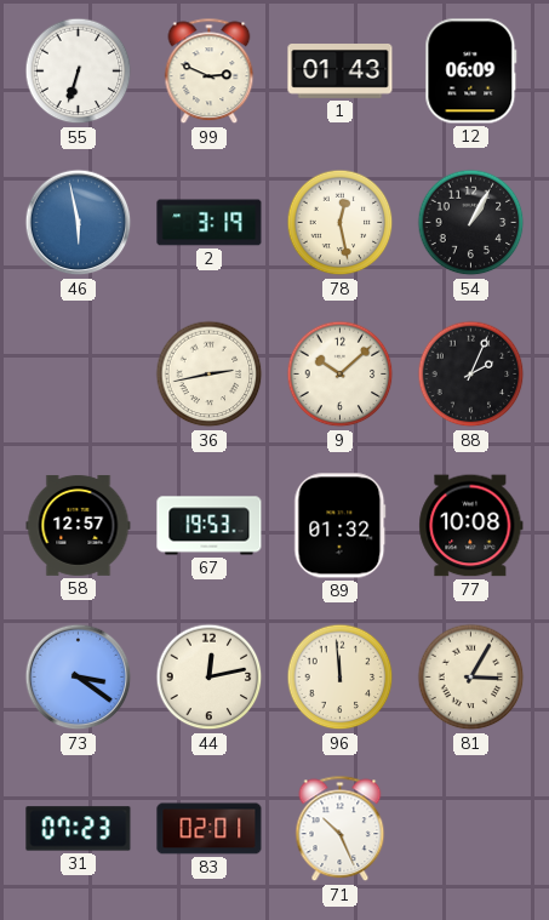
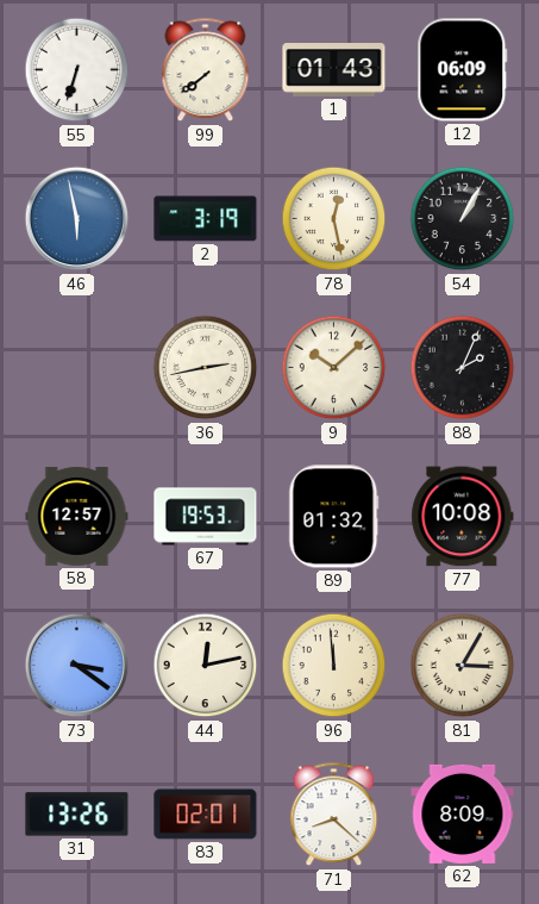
99: 2:49 -> 7:39 (206, 70)
31: 07:23 -> 13:26 (77, 815)
71: 10:26 -> 8:22 (334, 815)
62: none -> 8:09 (463, 813)
